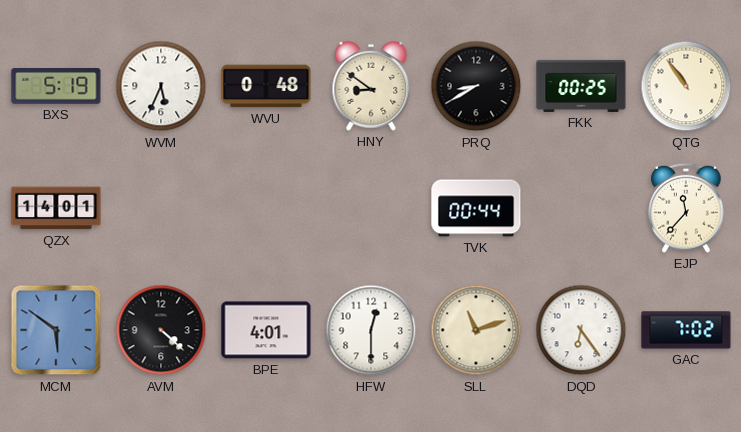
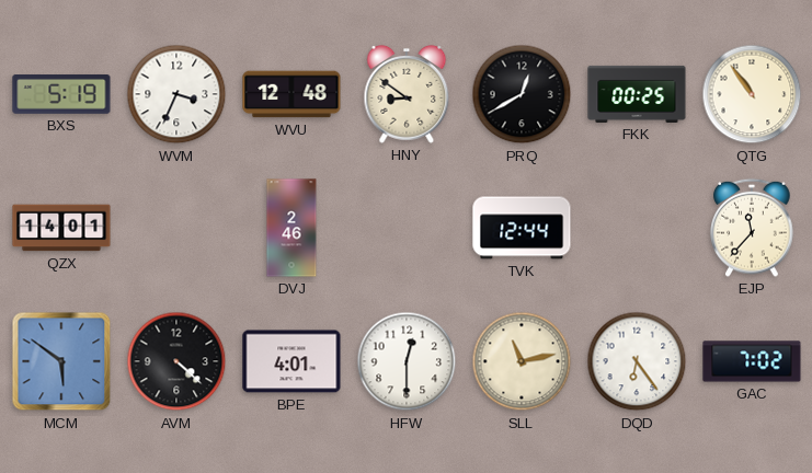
WVM: 5:34 -> 3:34 (176, 94)
WVU: 0:48 -> 12:48 (291, 94)
PRQ: 8:40 -> 12:40 (522, 94)
DVJ: none -> 2:46 (291, 228)
TVK: 00:44 -> 12:44 (522, 228)
SLL: 11:12 -> 11:13 (522, 361)
